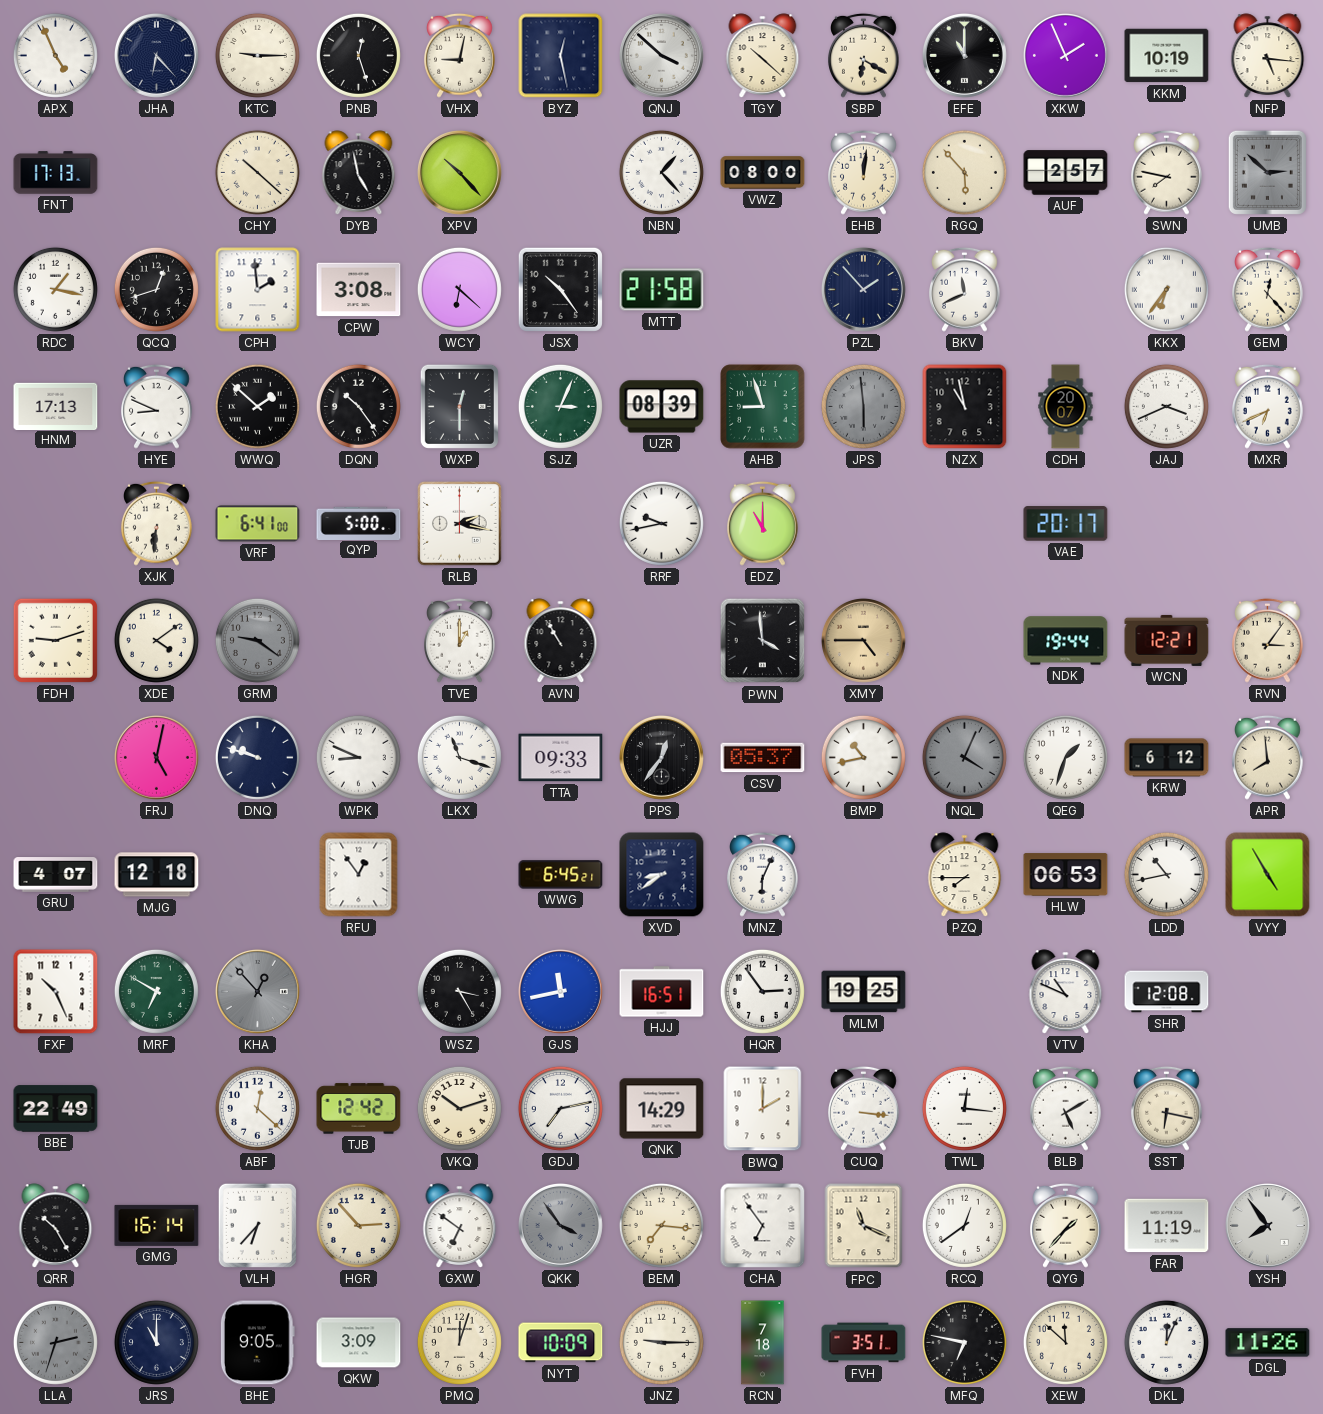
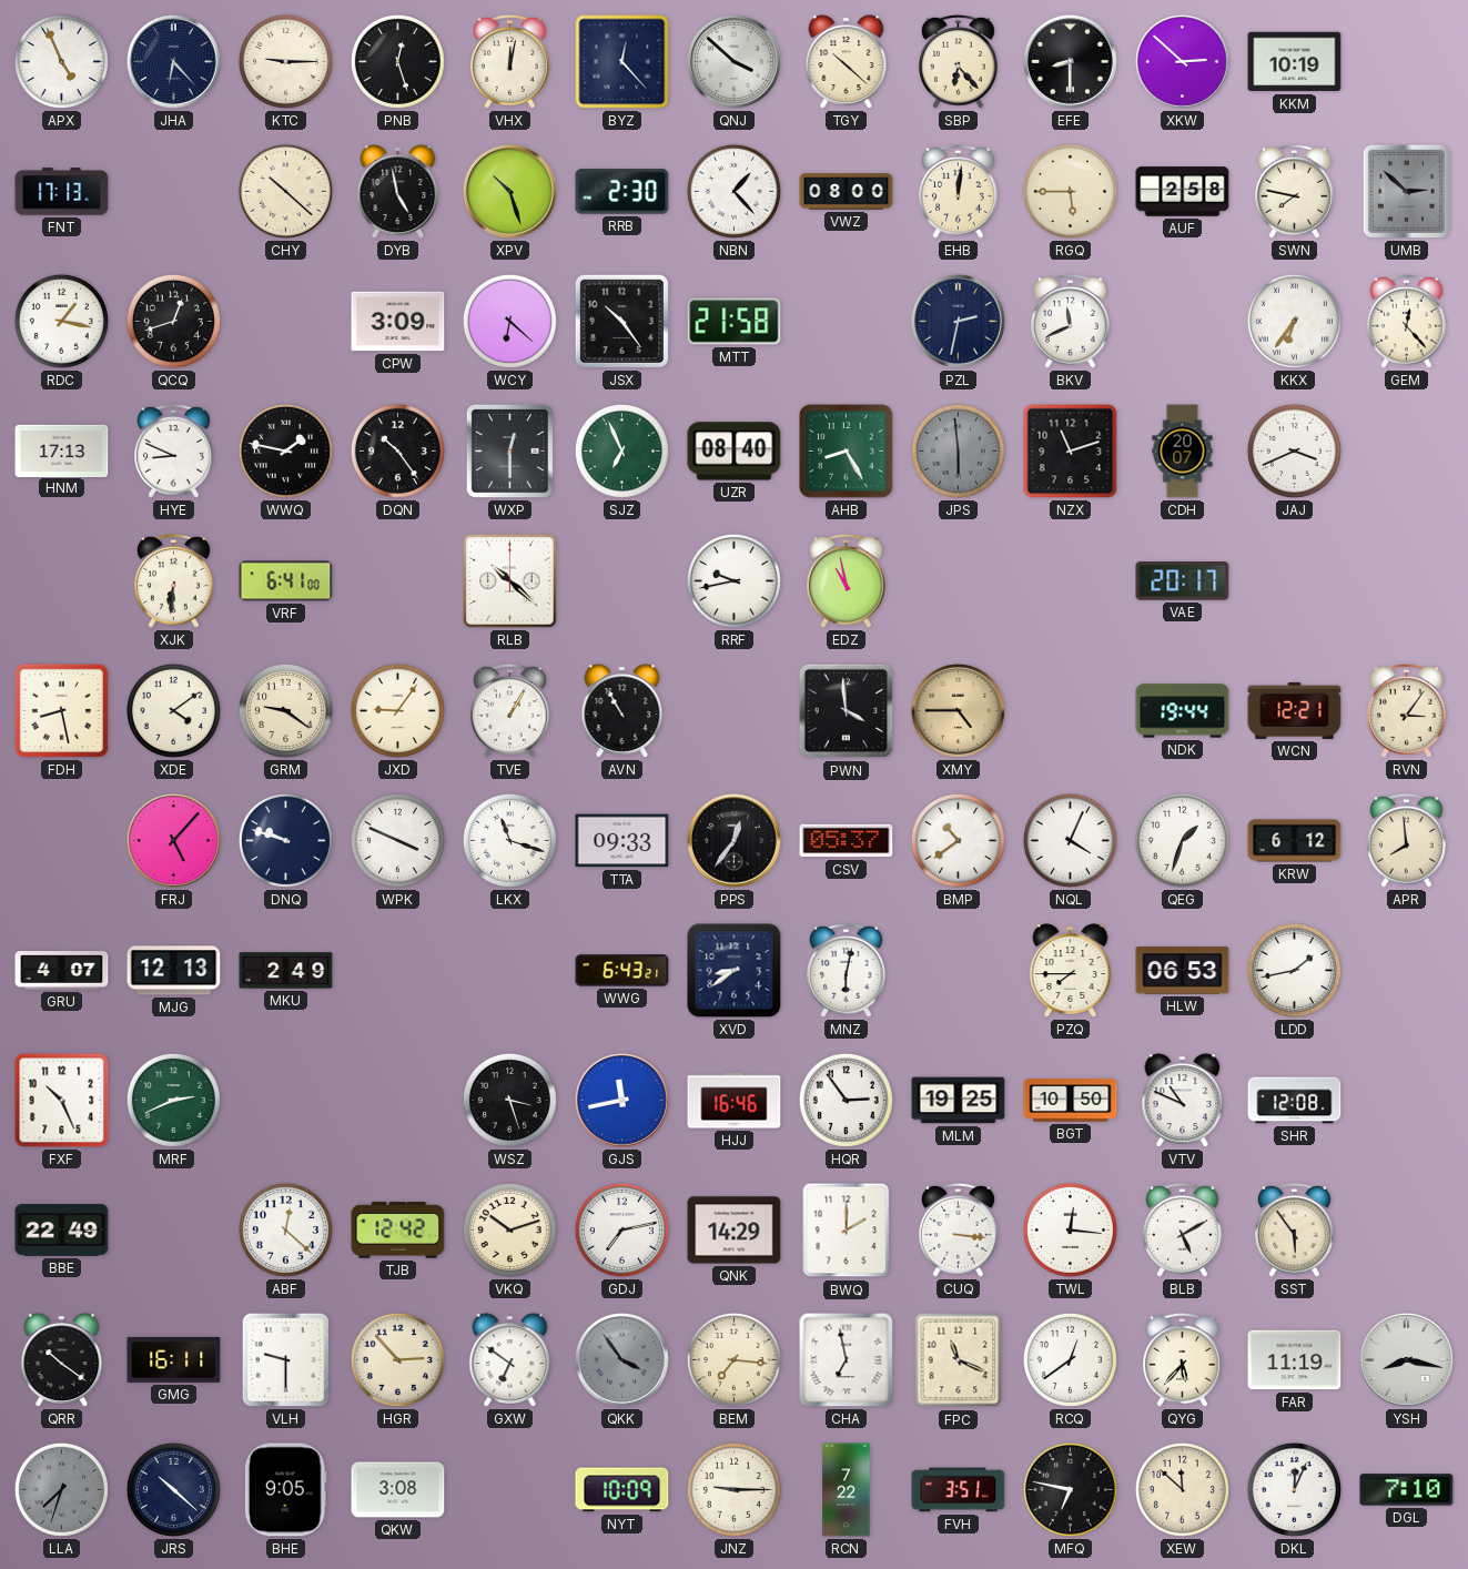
VHX: 9:02 -> 12:02 (510, 61)
BYZ: 12:28 -> 12:23 (622, 62)
SBP: 6:20 -> 6:23 (959, 61)
EFE: 11:00 -> 8:30 (1070, 61)
XKW: 1:56 -> 2:52 (1182, 61)
NFP: 5:16 -> none (1268, 56)
XPV: 10:23 -> 10:27 (509, 191)
RRB: none -> 2:30 (622, 192)
RGQ: 5:53 -> 5:45 (1070, 191)
AUF: 2:57 -> 2:58 (1183, 192)
CPH: 1:59 -> none (258, 290)
CPW: 3:08 -> 3:09 (398, 322)
PZL: 1:53 -> 2:32 (958, 321)
WWQ: 1:52 -> 1:47 (285, 451)
SJZ: 3:04 -> 6:56 (621, 451)
UZR: 08:39 -> 08:40 (735, 452)
AHB: 8:57 -> 8:25 (847, 452)
NZX: 10:58 -> 11:12 (1071, 452)
MXR: 6:41 -> none (1268, 406)
QYP: 5:00 -> none (359, 523)
RLB: 2:17 -> 10:22 (510, 581)
EDZ: 11:00 -> 10:58 (847, 580)
FDH: 9:12 -> 8:28 (61, 710)
GRM dial: grey -> cream (285, 710)
JXD: none -> 9:06 (397, 710)
TVE: 1:00 -> 1:05 (510, 710)
FRJ: 5:02 -> 5:07 (173, 840)
WPK: 8:49 -> 3:49 (397, 840)
BMP: 10:43 -> 10:39 (958, 840)
NQL dial: grey -> white (1070, 840)
MJG: 12:18 -> 12:13 (174, 971)
MKU: none -> 2:49 (286, 971)
RFU: 12:54 -> none (359, 875)
WWG: 6:45 -> 6:43 (622, 971)
MNZ: 6:04 -> 6:02 (847, 970)
LDD: 10:43 -> 1:43 (1294, 970)
VYY: 4:55 -> none (1268, 875)
MRF: 6:50 -> 2:41 (173, 1100)
KHA: 12:53 -> none (257, 991)
WSZ: 3:25 -> 3:27 (509, 1100)
HJJ: 16:51 -> 16:46 (735, 1101)
BGT: none -> 10:50 (1071, 1101)
SST: 6:17 -> 5:54 (1295, 1229)
QRR: 10:25 -> 10:21 (62, 1360)
GMG: 16:14 -> 16:11 (174, 1359)
VLH: 6:37 -> 9:30 (285, 1359)
CHA: 6:54 -> 6:58 (847, 1360)
QYG: 1:37 -> 5:37 (1183, 1359)
YSH: 7:54 -> 8:17 (1406, 1359)
LLA: 2:33 -> 7:33 (61, 1489)
JRS: 11:00 -> 10:22 (173, 1489)
QKW: 3:09 -> 3:08 (398, 1490)
PMQ: 12:03 -> none (459, 1342)
RCN: 7:18 -> 7:22 (847, 1490)
DGL: 11:26 -> 7:10 (1407, 1490)
